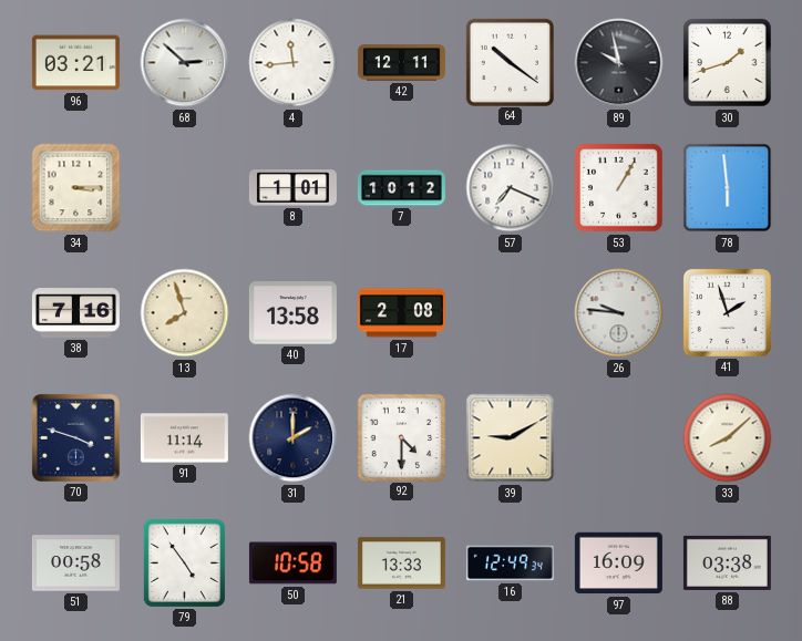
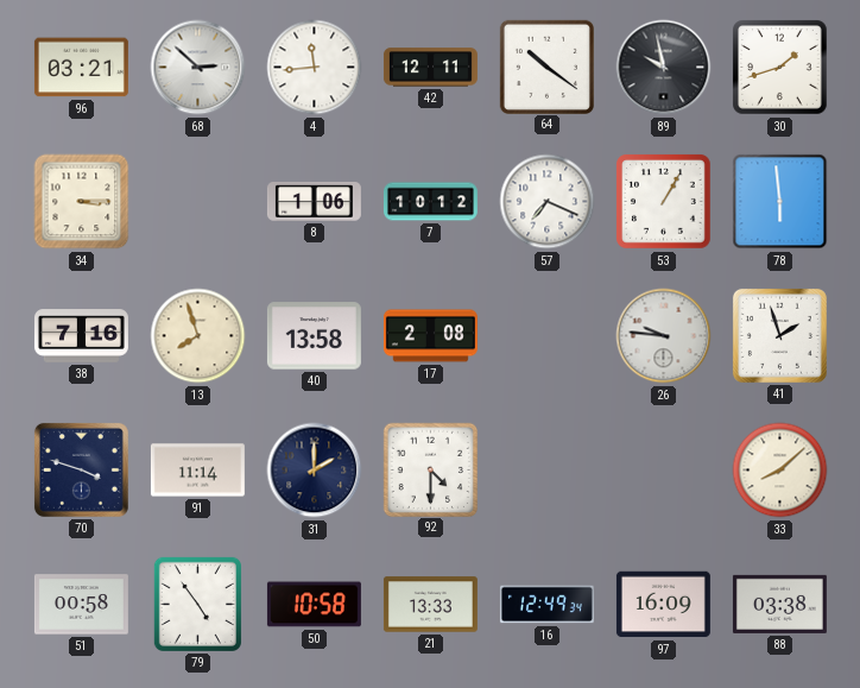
8: 1:01 -> 1:06 (314, 202)
39: 9:10 -> none (511, 438)
